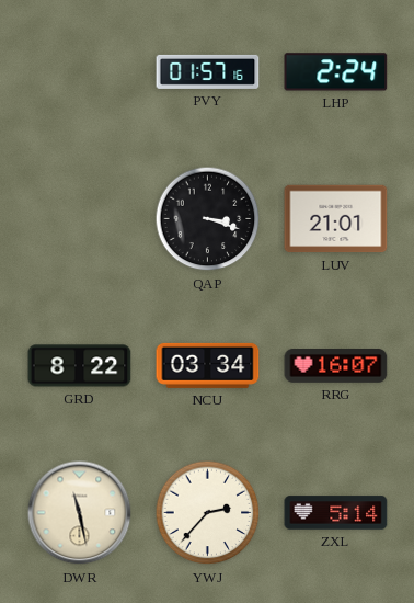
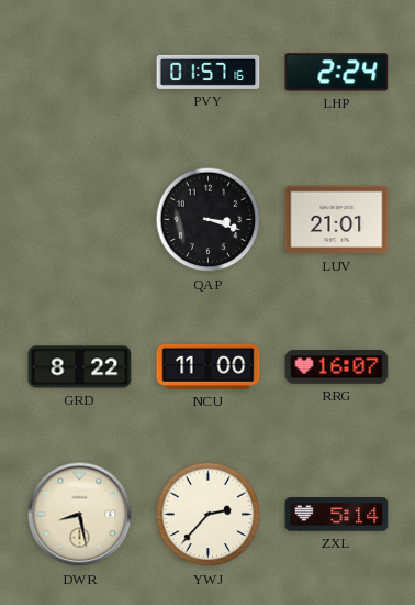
NCU: 03:34 -> 11:00 (209, 366)
DWR: 11:28 -> 8:28 (80, 515)
